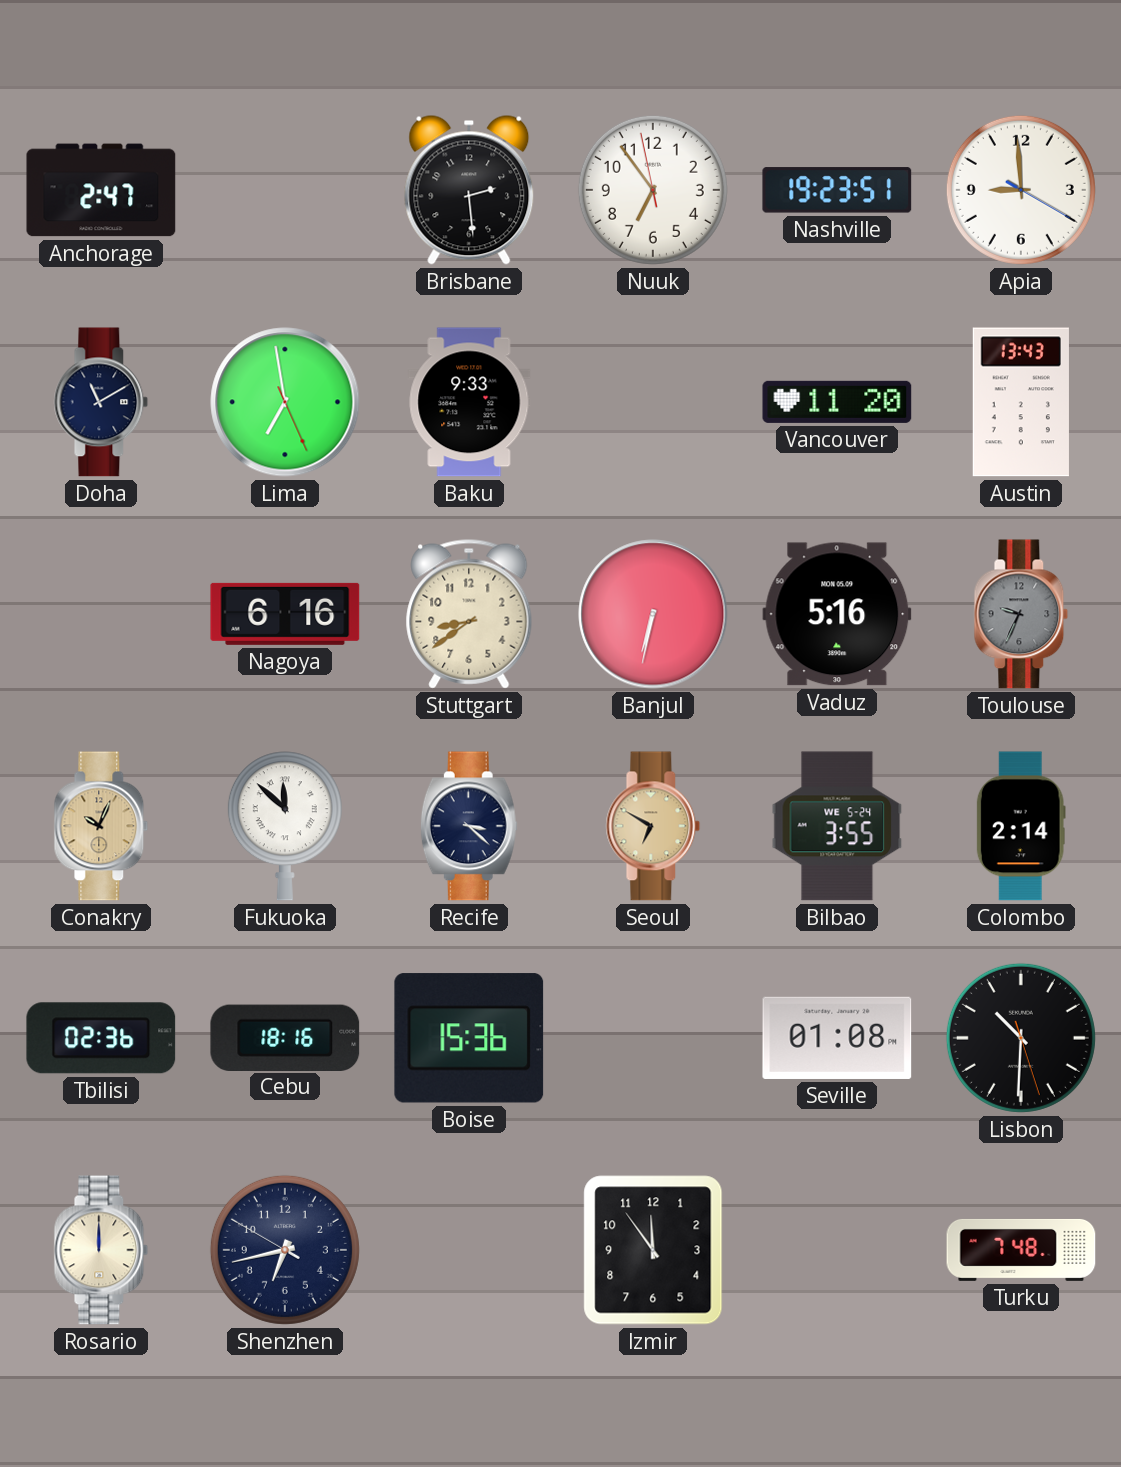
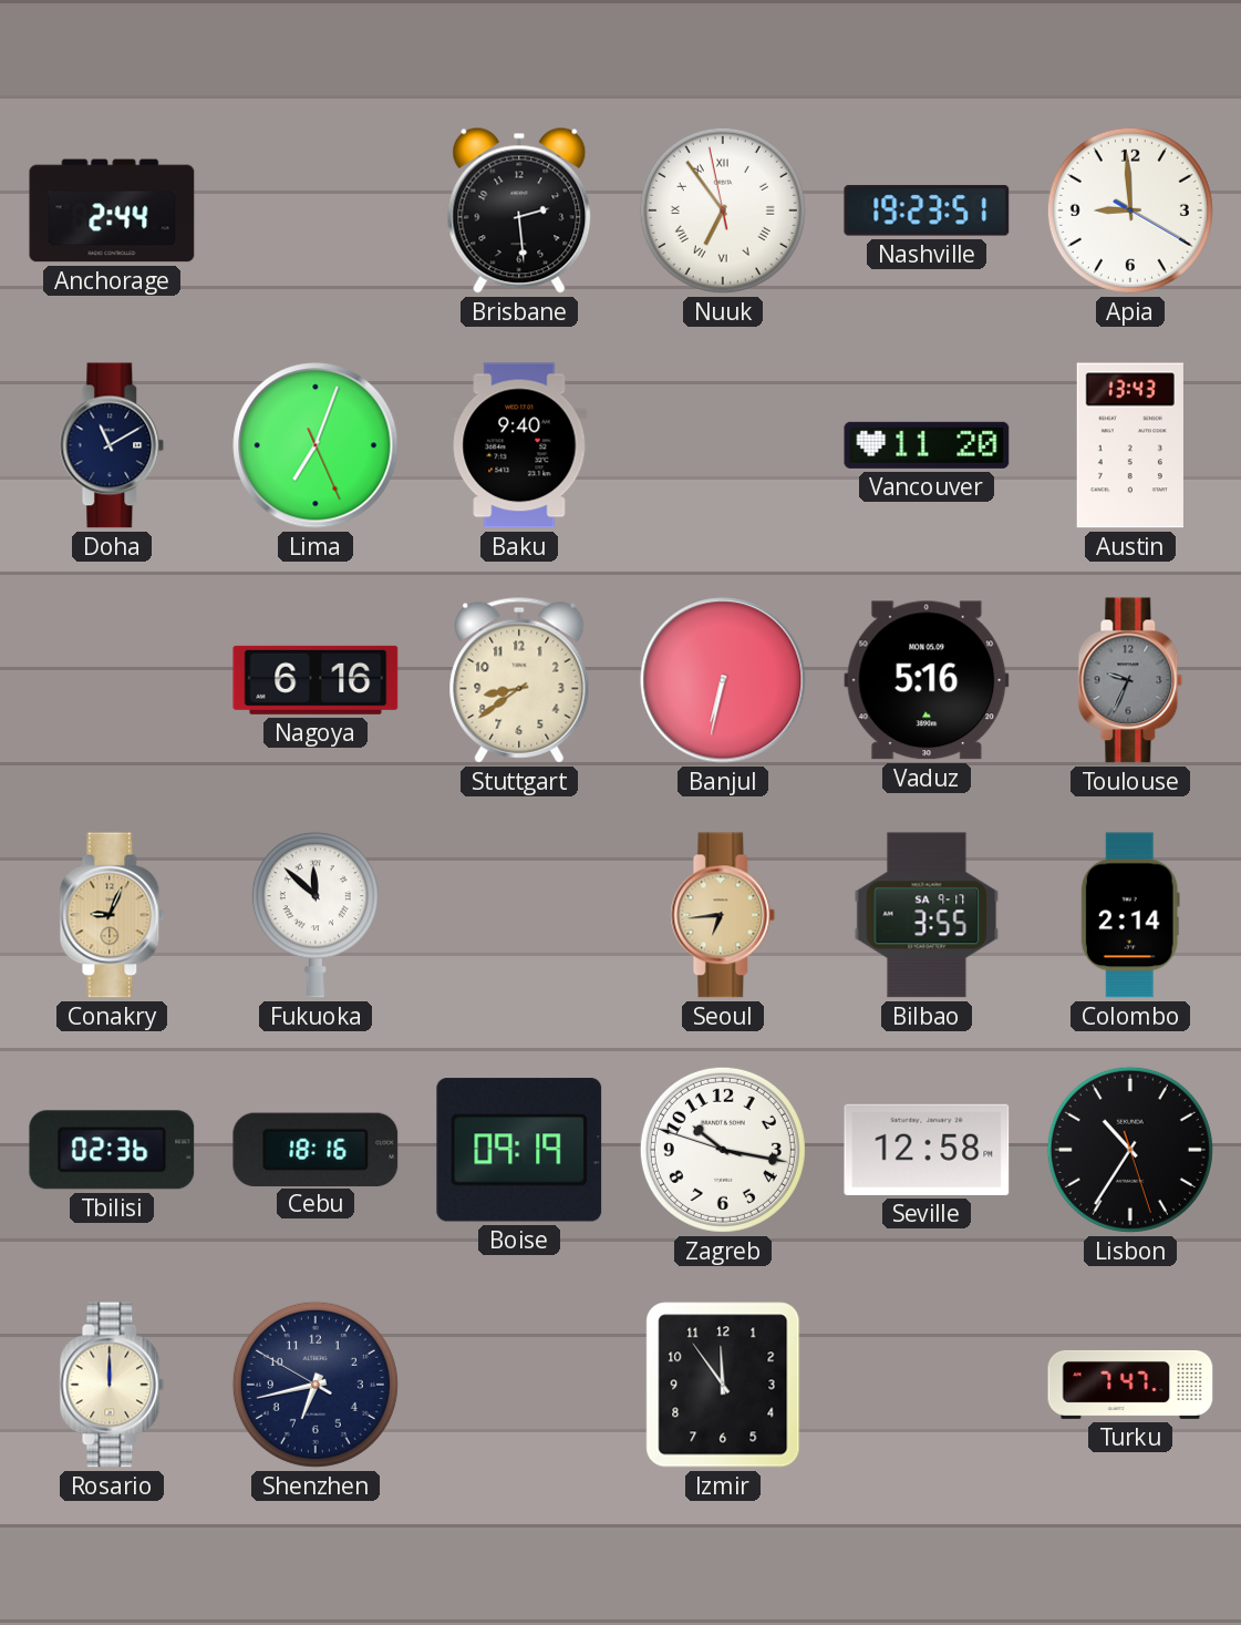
Anchorage: 2:47 -> 2:44 (112, 210)
Nuuk numerals: Arabic -> Roman (723, 210)
Lima: 6:58 -> 7:03 (316, 445)
Baku: 9:33 -> 9:40 (519, 445)
Conakry: 10:04 -> 9:04 (112, 915)
Recife: 3:22 -> none (469, 826)
Seoul: 6:50 -> 6:44 (723, 915)
Bilbao date: WE 5-24 -> SA 9-17 (927, 915)
Boise: 15:36 -> 09:19 (519, 1150)
Zagreb: none -> 10:16 (723, 1150)
Seville: 01:08 -> 12:58 (927, 1150)
Lisbon: 10:30 -> 10:35 (1130, 1150)
Turku: 7:48 -> 7:47 (1130, 1385)
